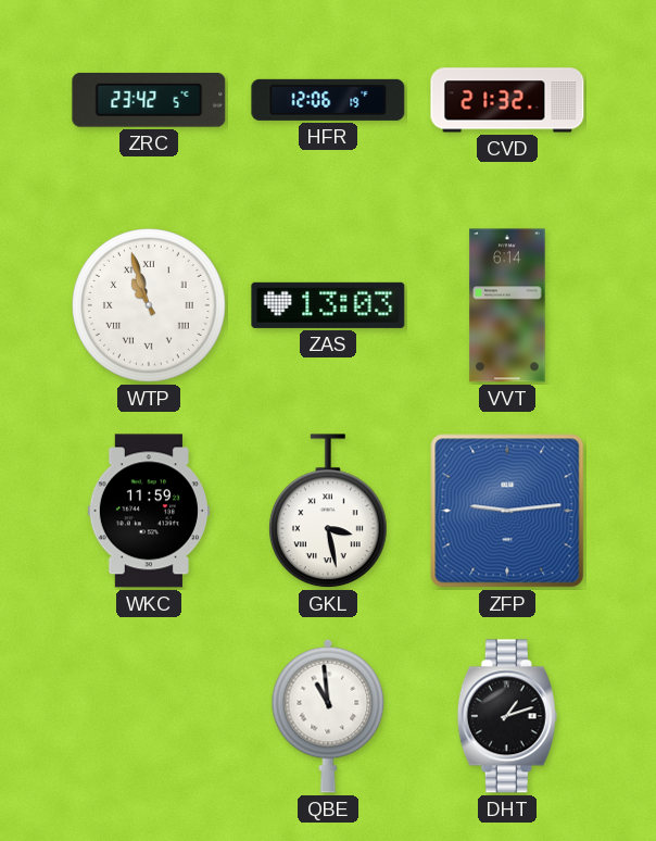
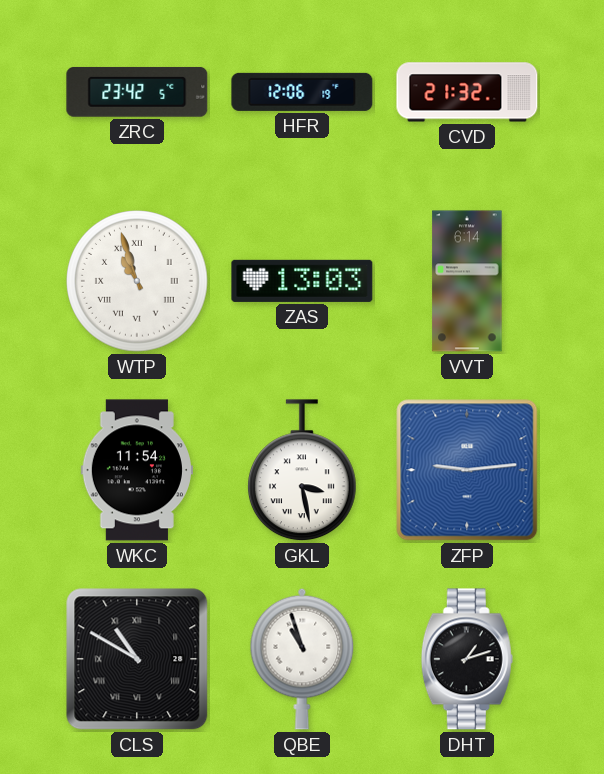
WKC: 11:59 -> 11:54 (137, 470)
CLS: none -> 10:50 (137, 659)
QBE: 10:59 -> 10:57 (302, 659)
